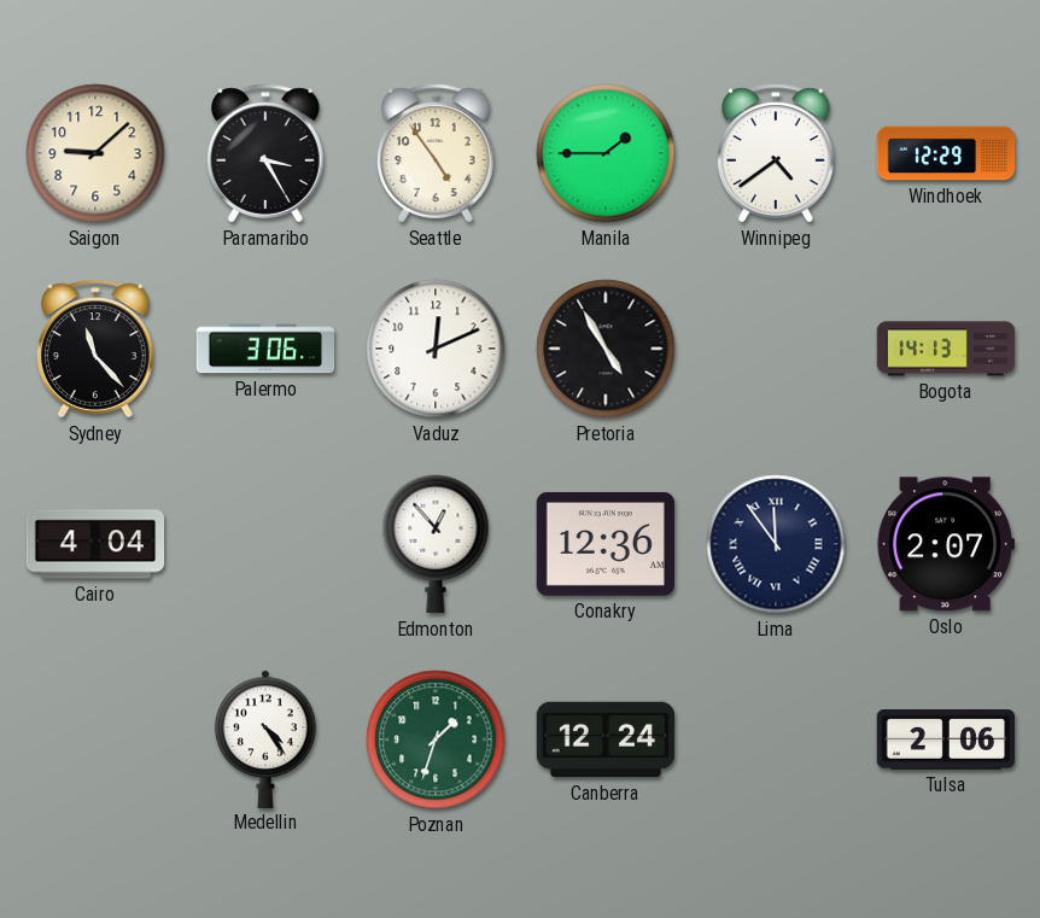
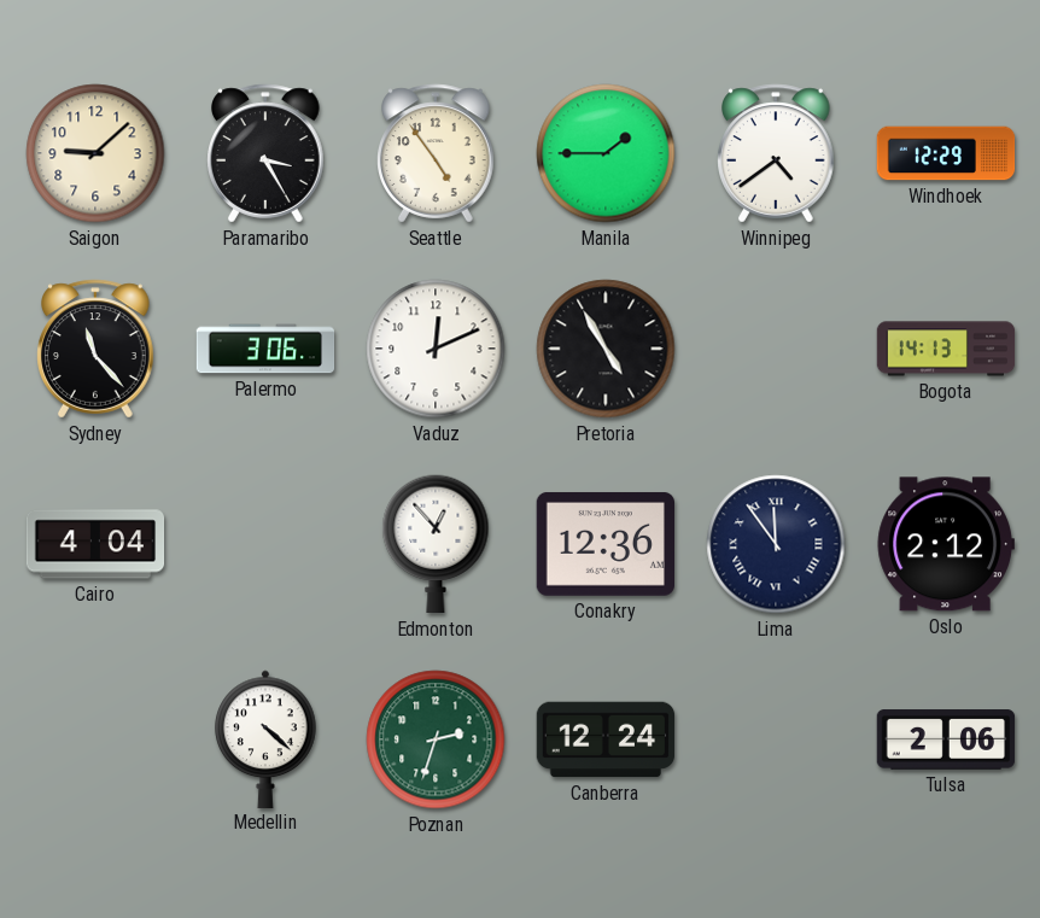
Oslo: 2:07 -> 2:12 (946, 544)
Medellin: 4:24 -> 4:22 (265, 738)
Poznan: 1:33 -> 2:33 (436, 739)
